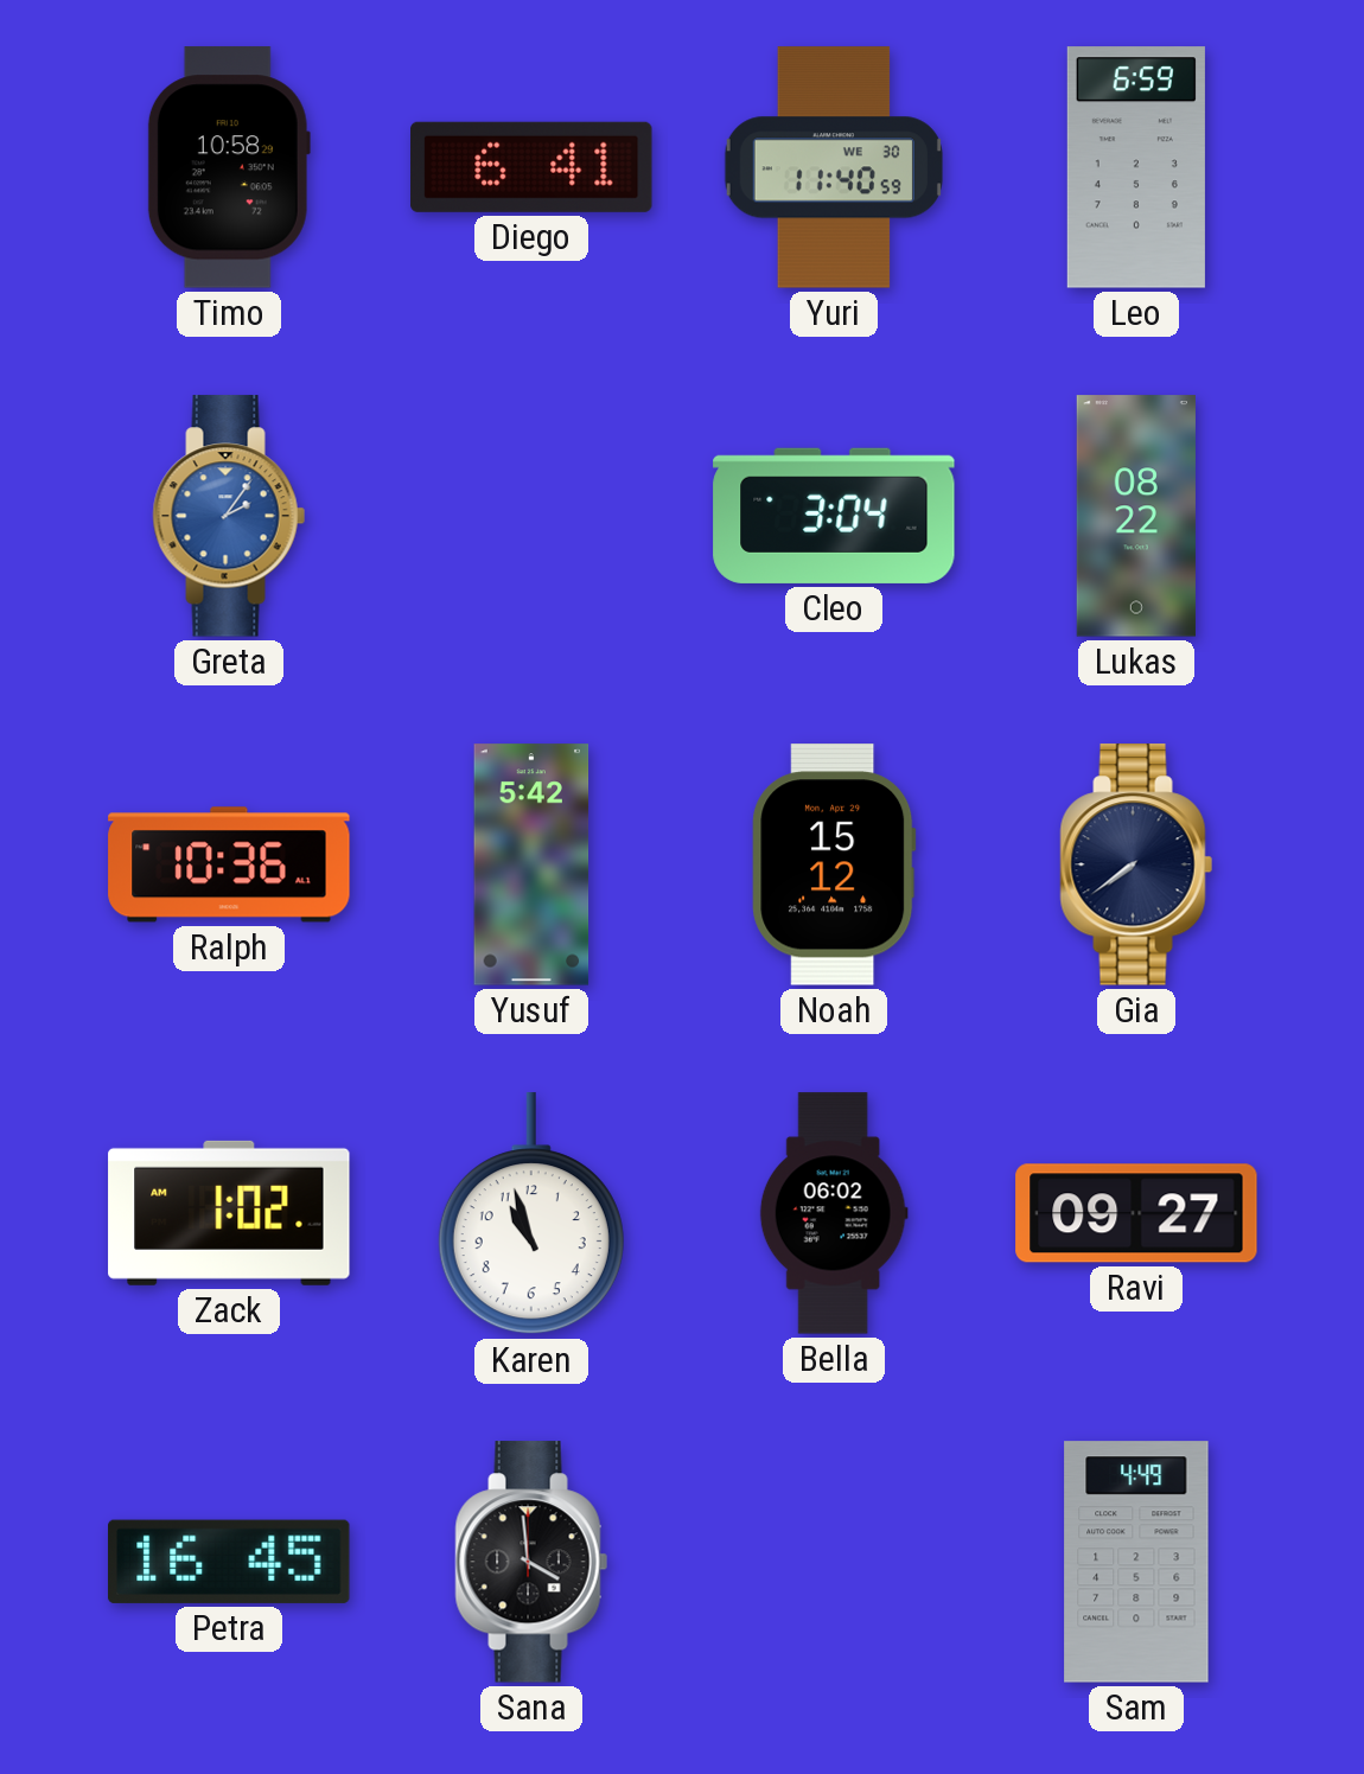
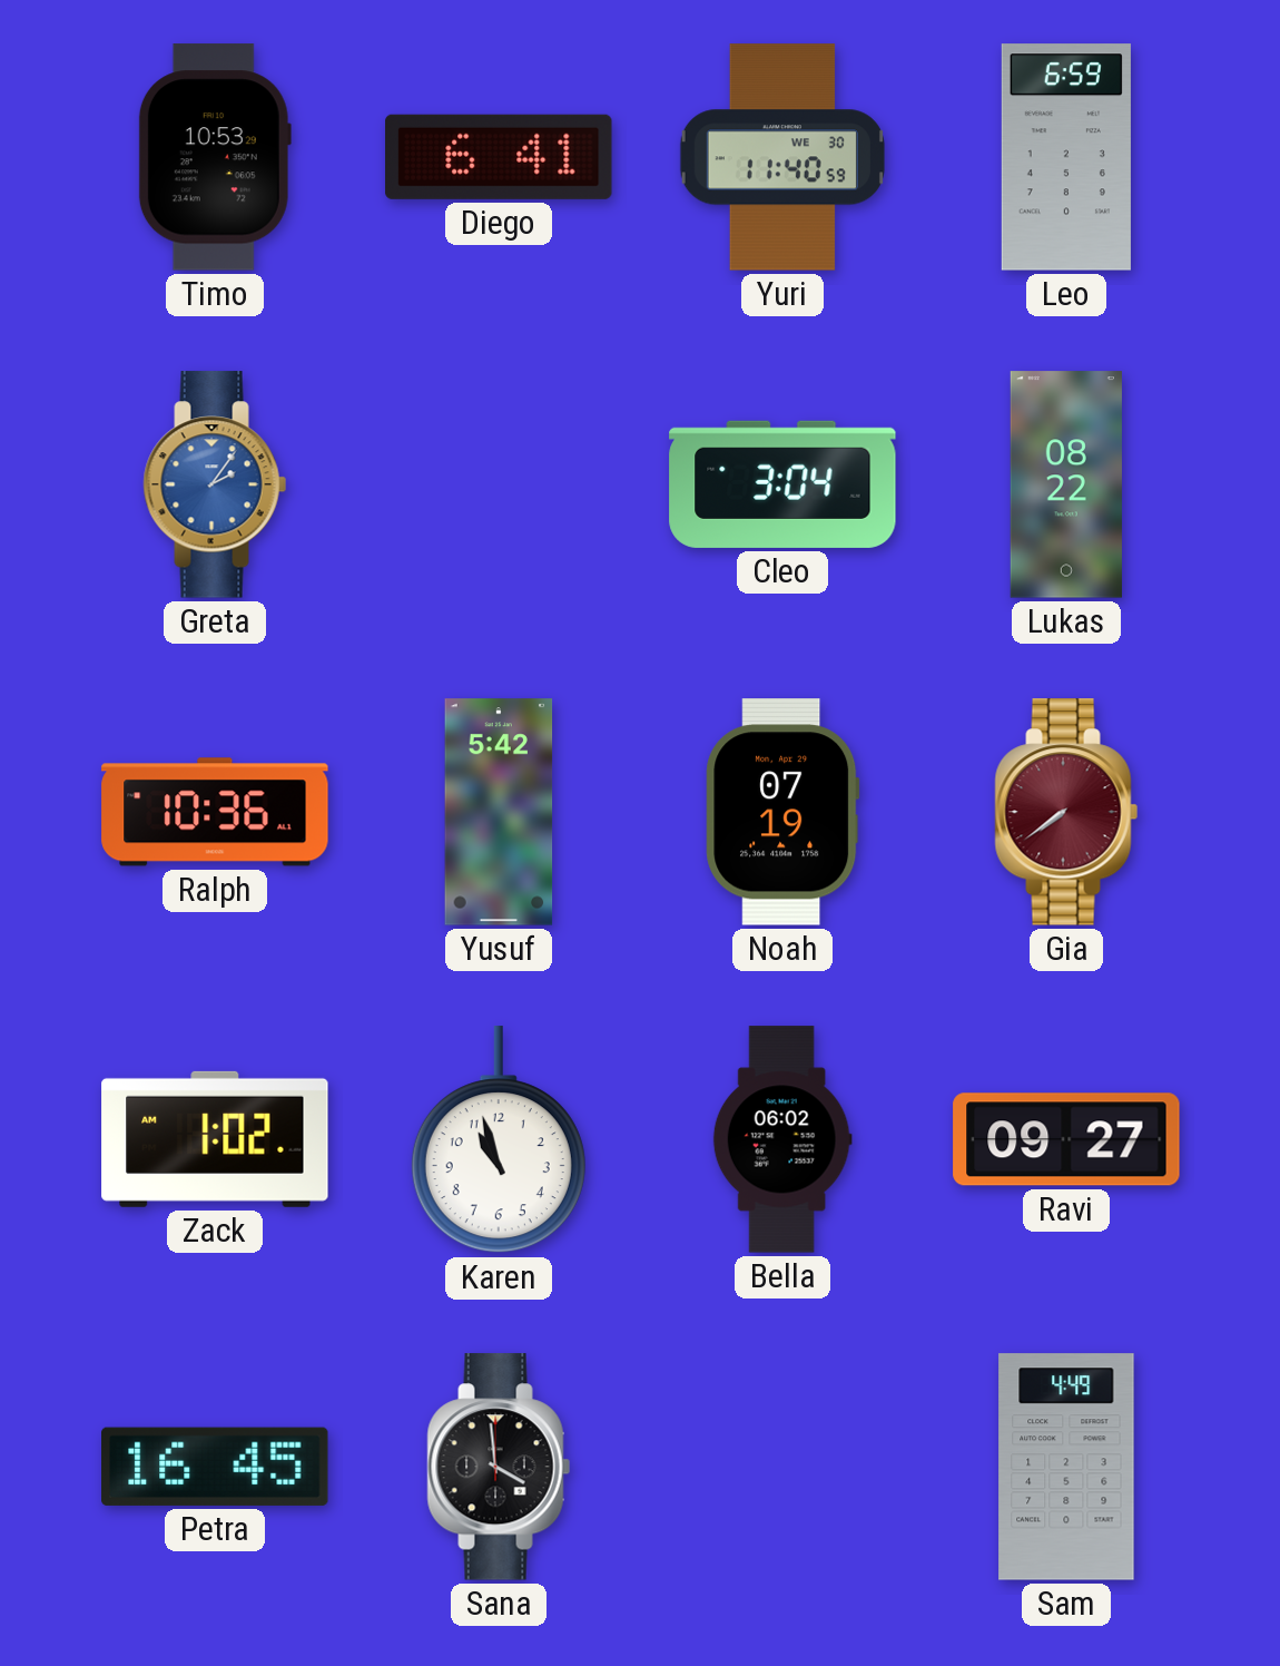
Timo: 10:58 -> 10:53 (215, 157)
Noah: 15:12 -> 07:19 (782, 812)
Gia dial: navy -> burgundy (1066, 812)
